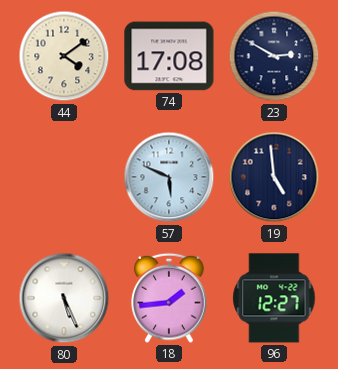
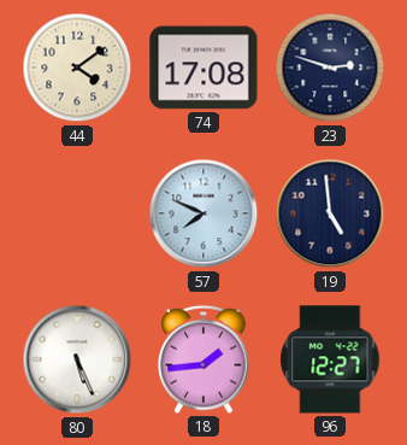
23: 2:50 -> 2:48 (330, 68)
57: 5:49 -> 7:49 (203, 213)
